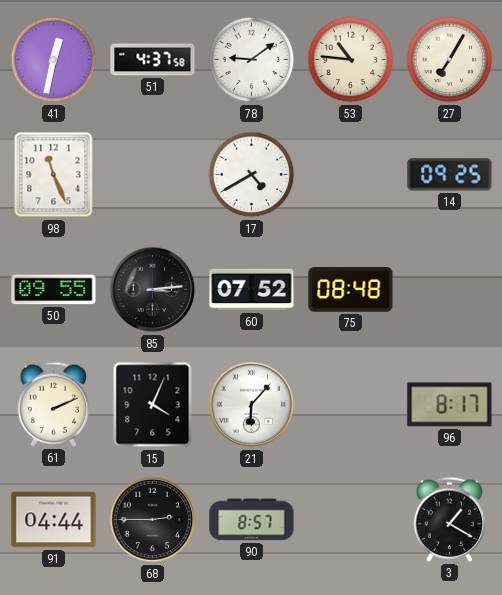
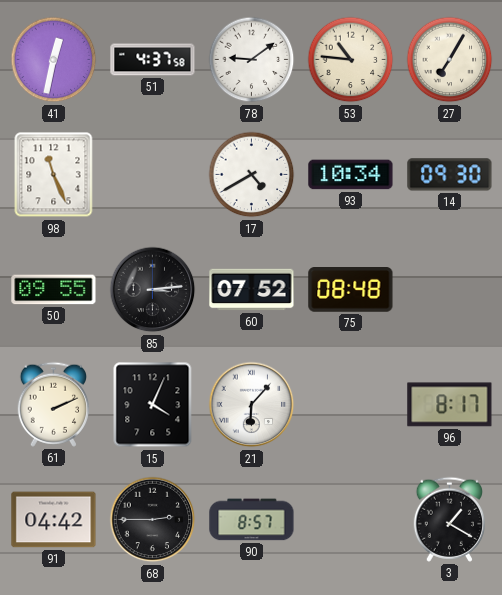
93: none -> 10:34 (351, 175)
14: 09:25 -> 09:30 (450, 175)
91: 04:44 -> 04:42 (54, 520)
